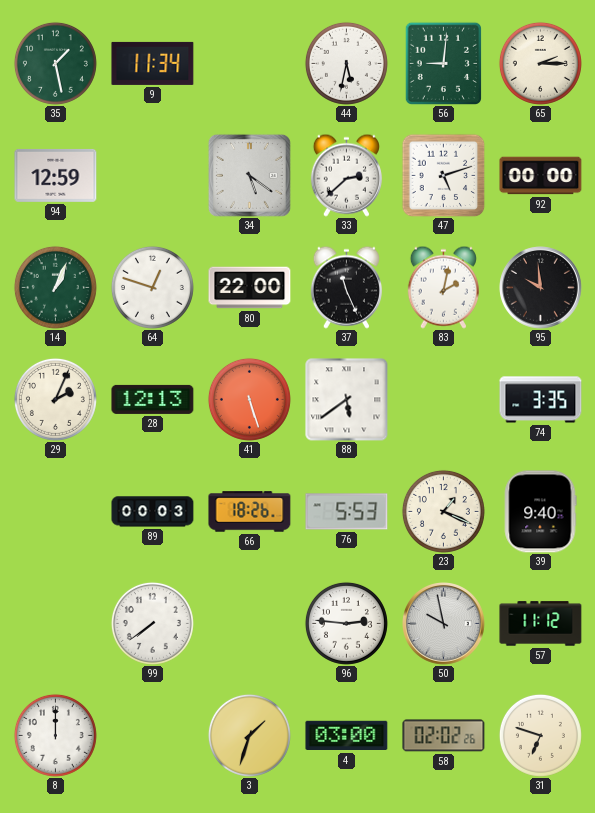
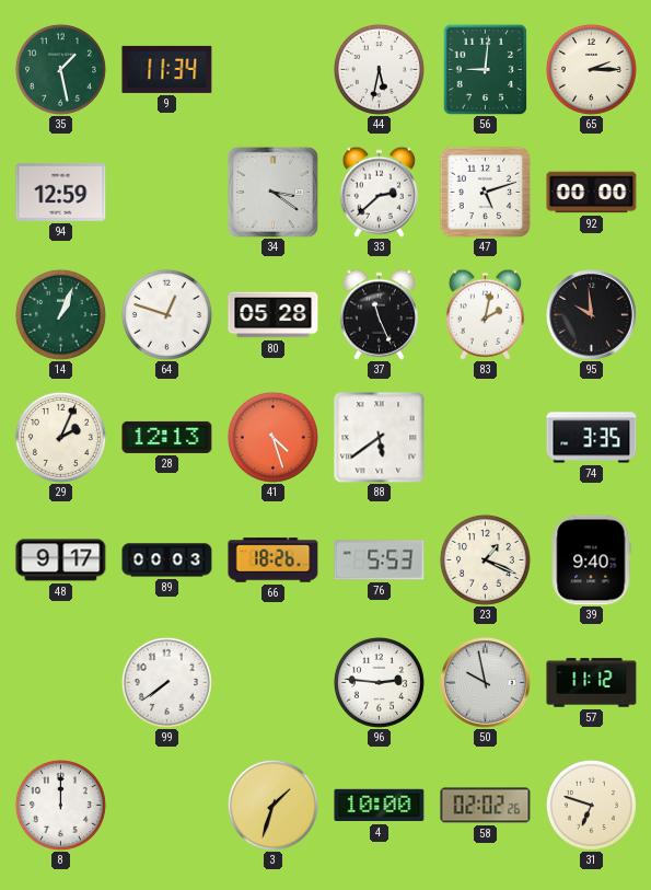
34: 5:21 -> 3:21 (272, 192)
80: 22:00 -> 05:28 (274, 315)
41: 5:27 -> 4:27 (272, 437)
48: none -> 9:17 (61, 560)
4: 03:00 -> 10:00 (380, 806)
